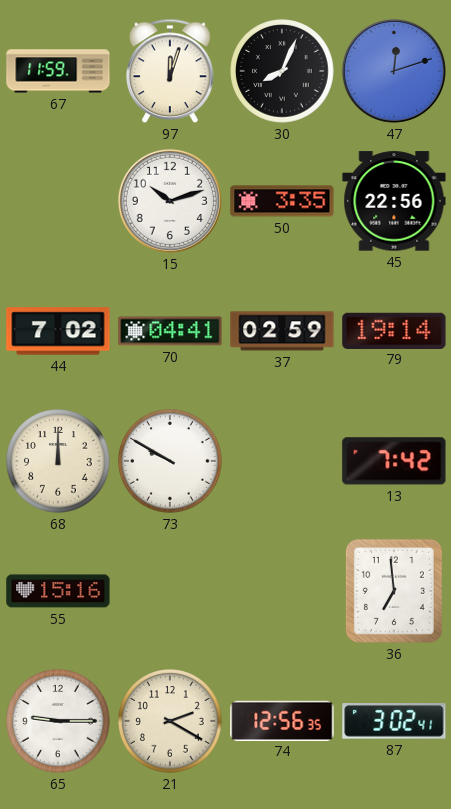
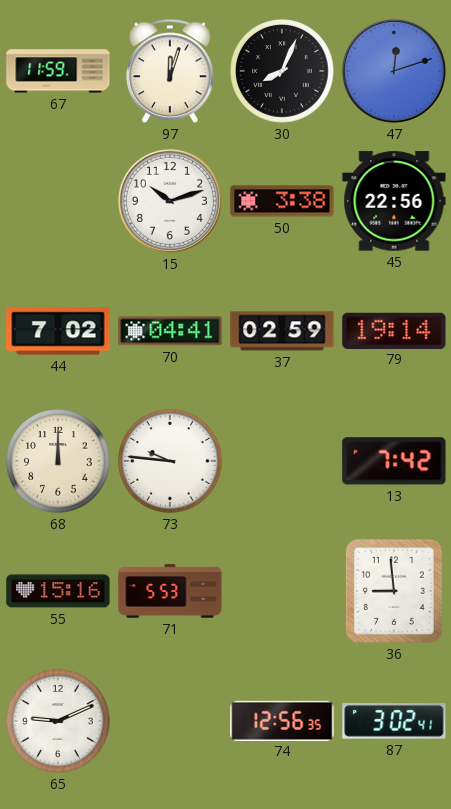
50: 3:35 -> 3:38 (282, 201)
73: 9:50 -> 9:46 (170, 461)
71: none -> 5:53 (170, 591)
36: 6:59 -> 8:59 (394, 591)
65: 9:15 -> 9:11 (58, 721)
21: 2:20 -> none (170, 721)
